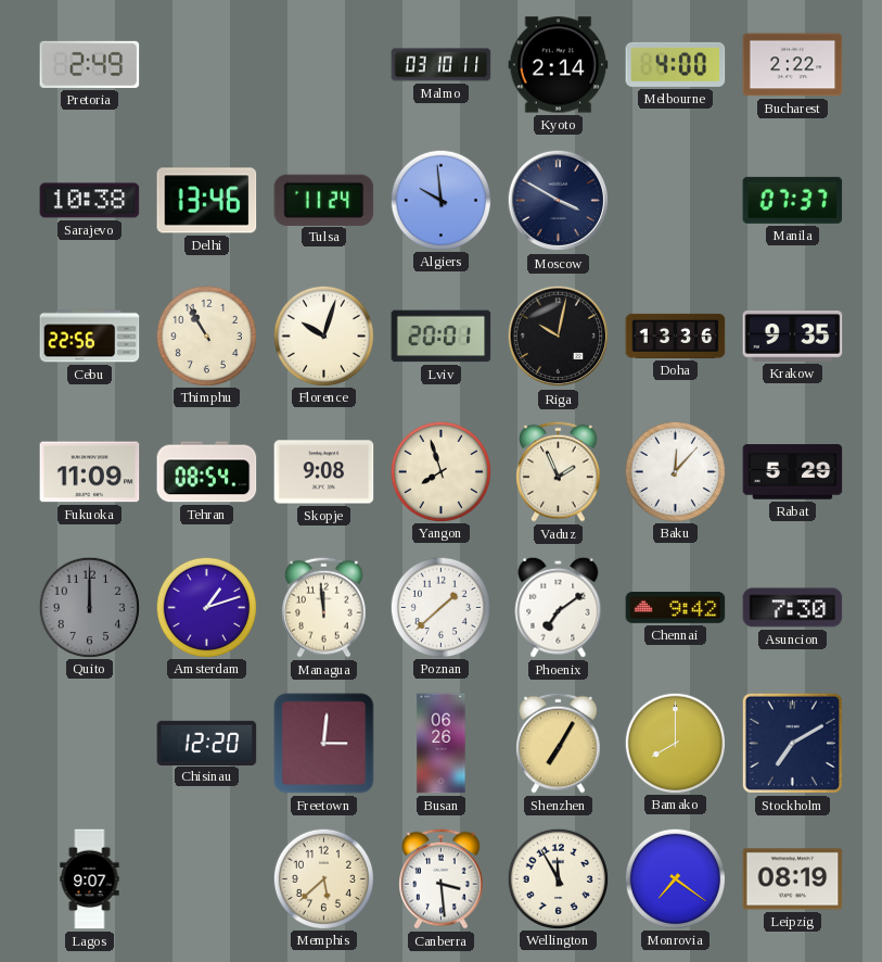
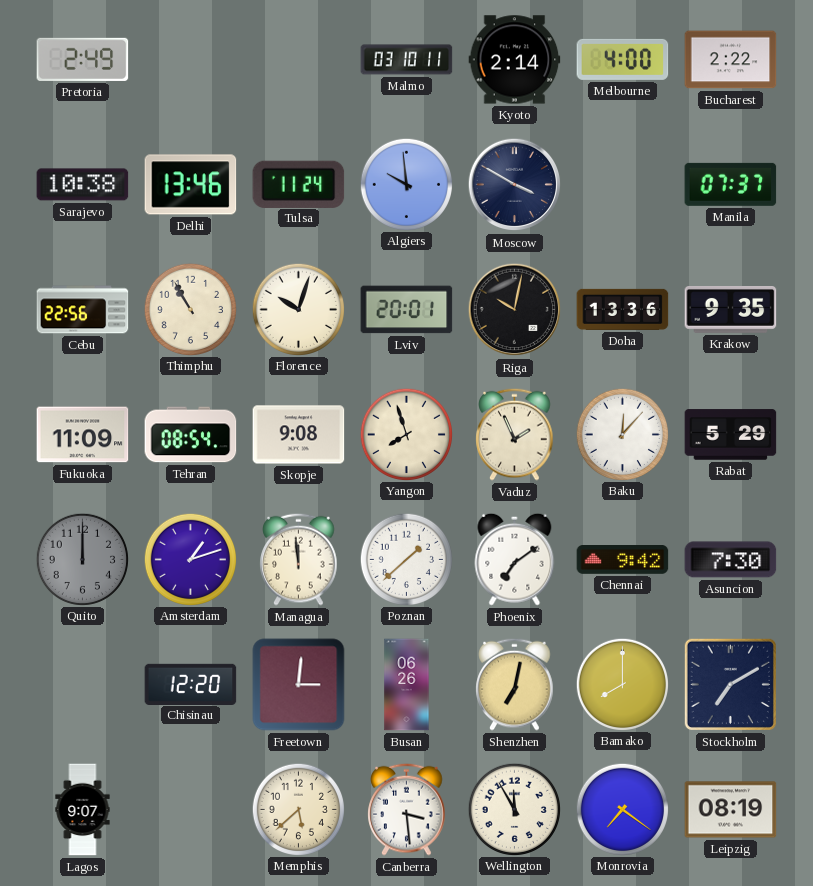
Shenzhen: 7:05 -> 7:02 (515, 684)
